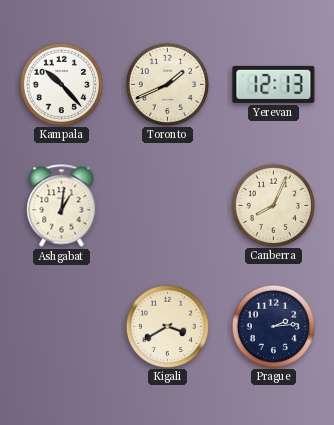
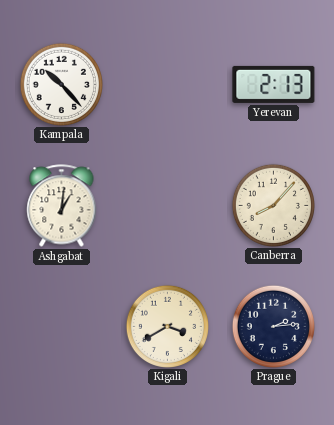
Toronto: 1:41 -> none (167, 84)
Yerevan: 12:13 -> 2:13 (274, 84)
Canberra: 8:04 -> 8:07 (273, 205)
